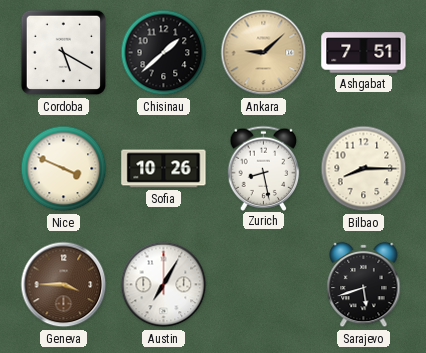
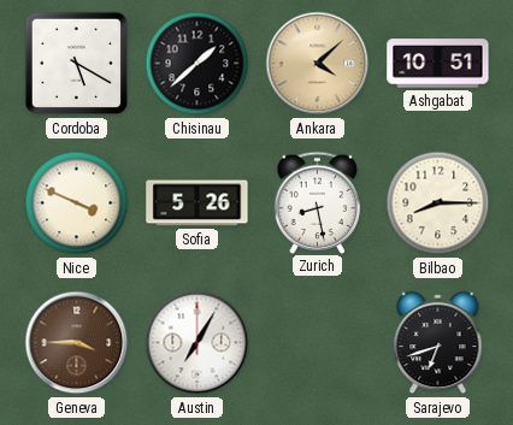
Ankara: 9:08 -> 4:08 (318, 64)
Ashgabat: 7:51 -> 10:51 (438, 64)
Sofia: 10:26 -> 5:26 (197, 203)
Sarajevo: 5:42 -> 6:42 (438, 343)
